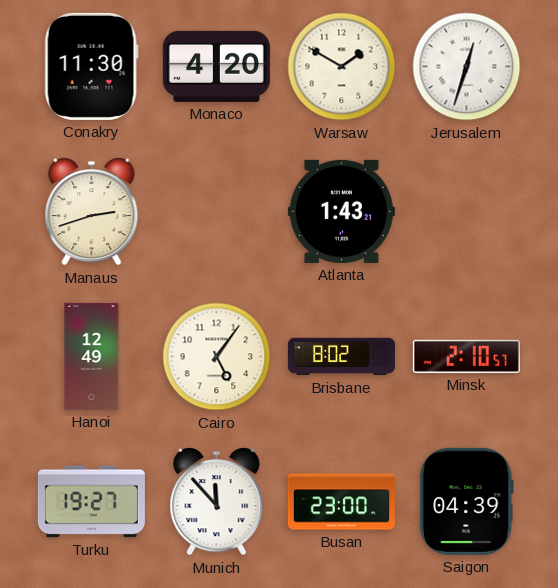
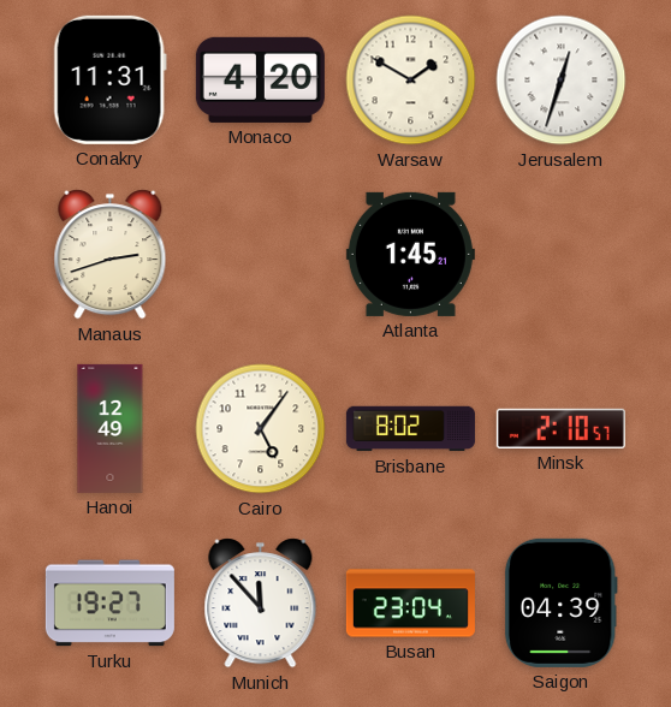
Conakry: 11:30 -> 11:31 (109, 79)
Atlanta: 1:43 -> 1:45 (410, 254)
Busan: 23:00 -> 23:04 (410, 604)
